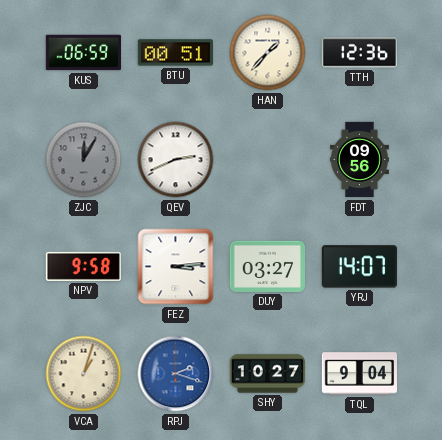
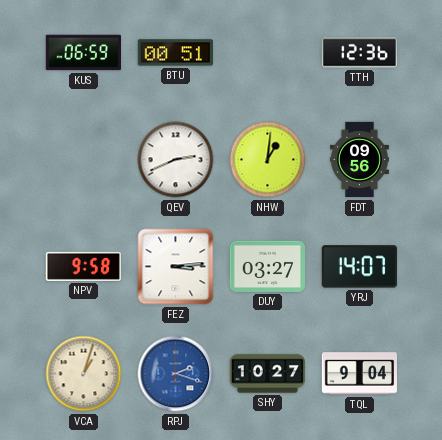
HAN: 1:37 -> none (268, 53)
ZJC: 12:05 -> none (84, 160)
NHW: none -> 1:01 (268, 160)
